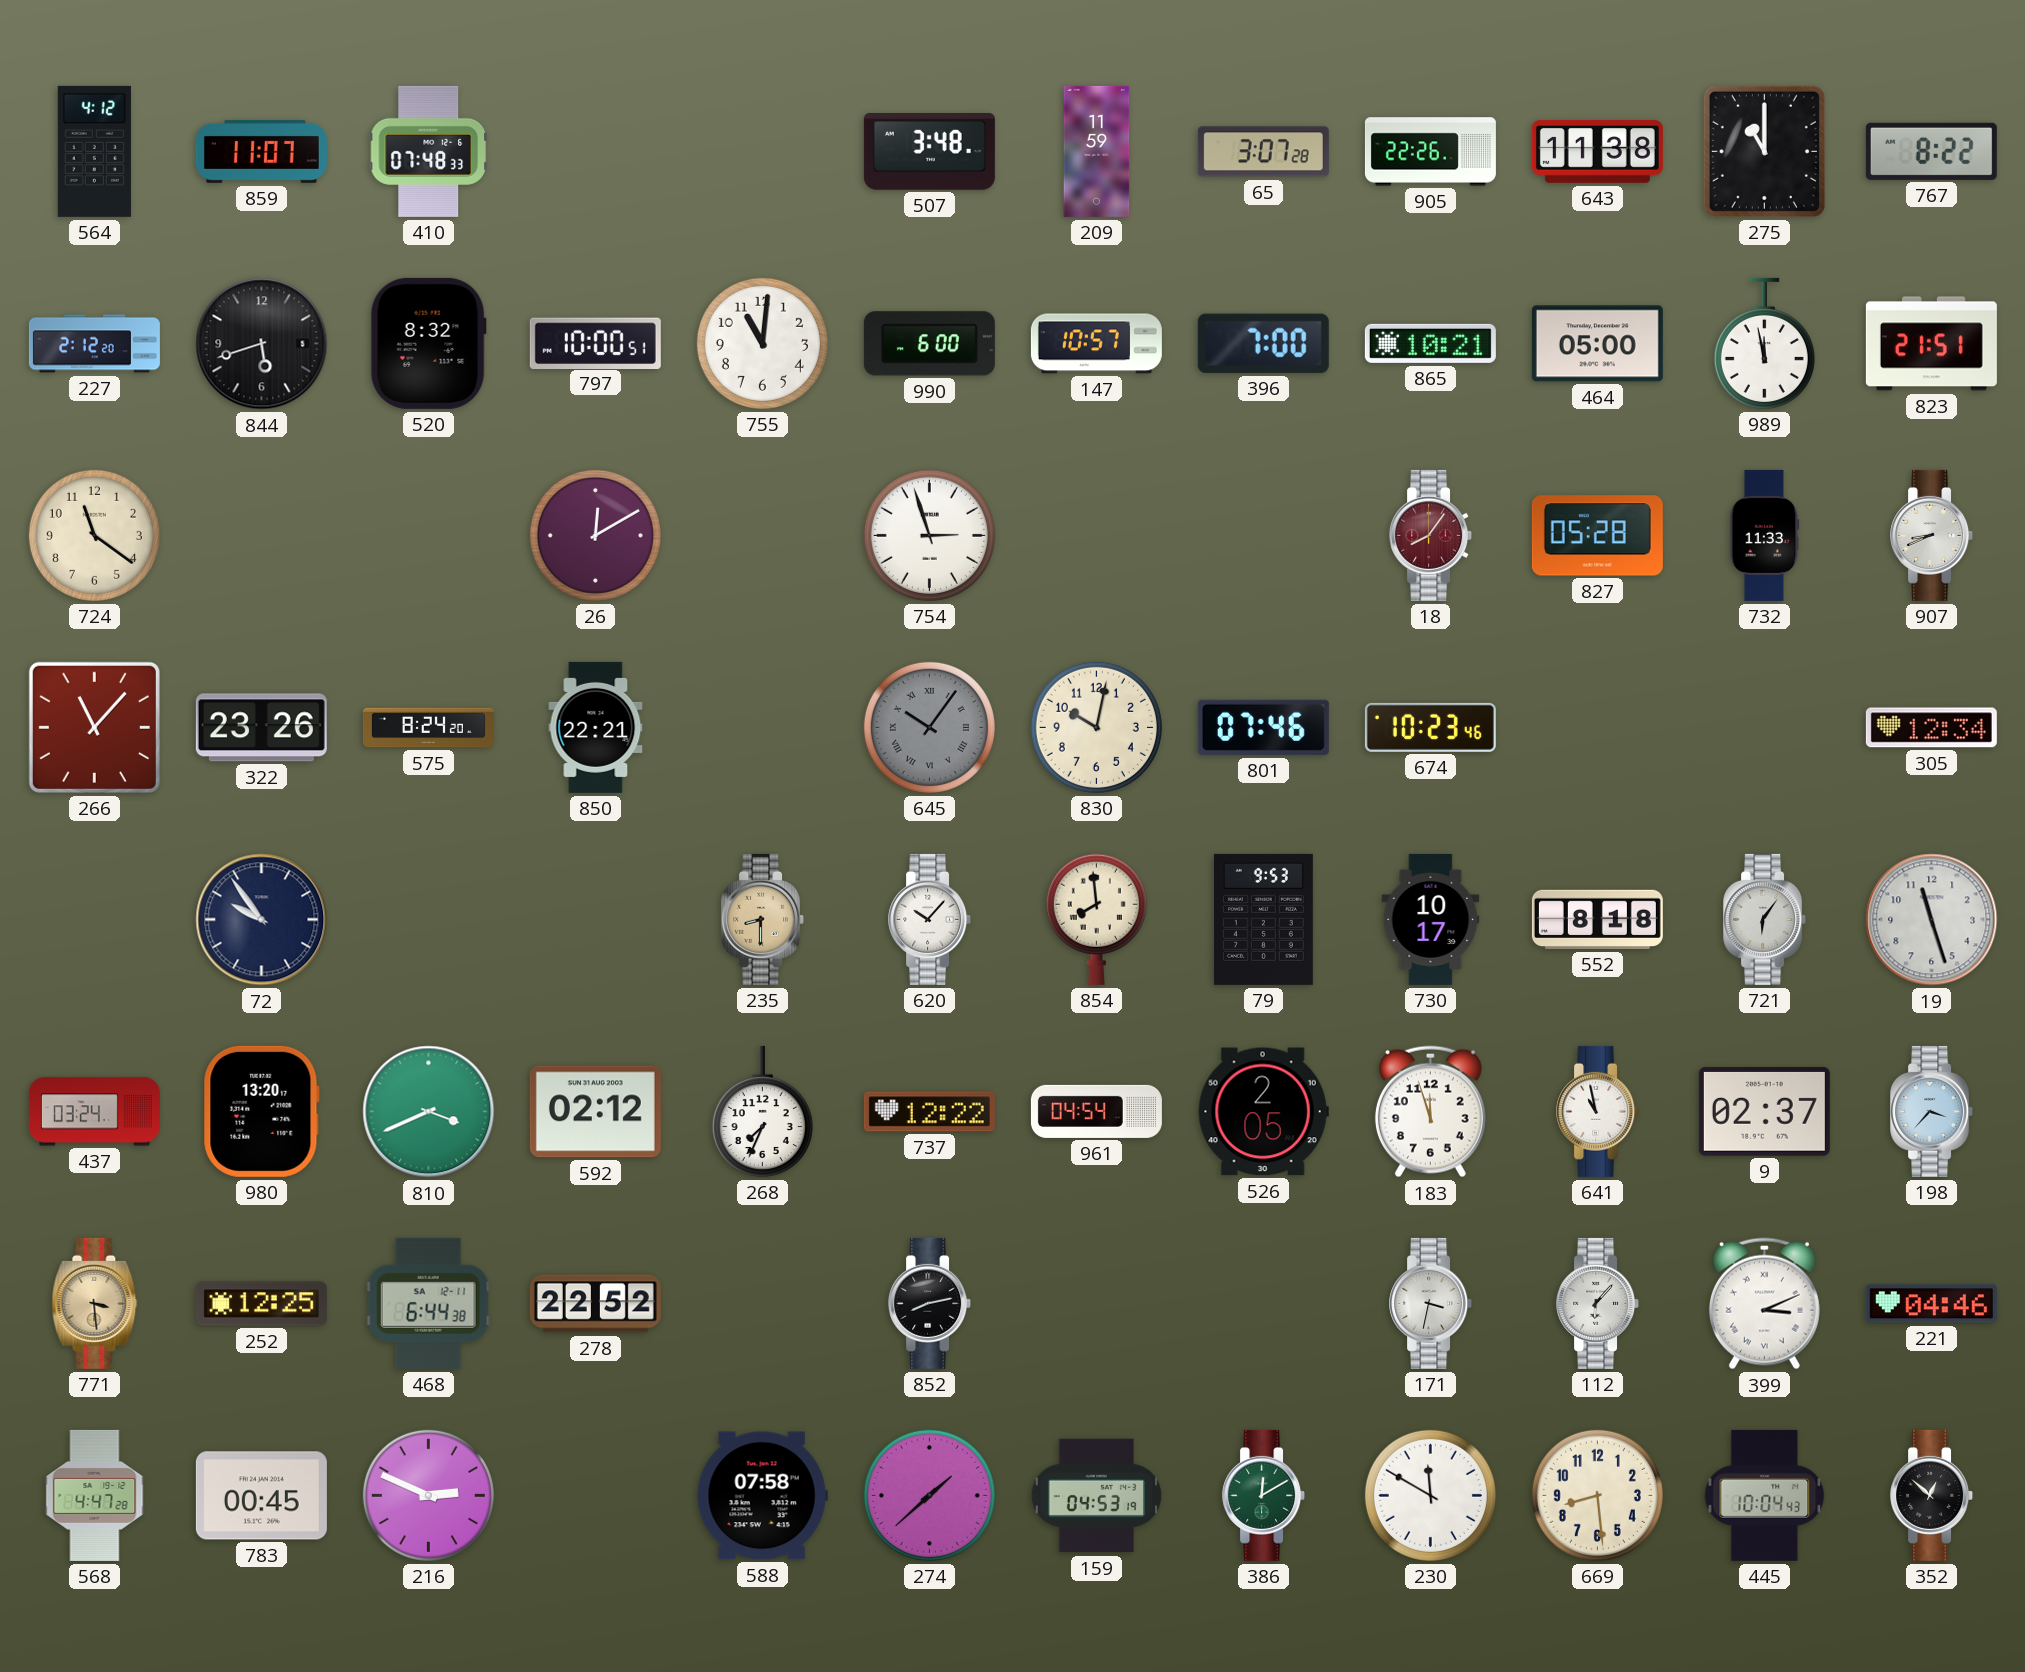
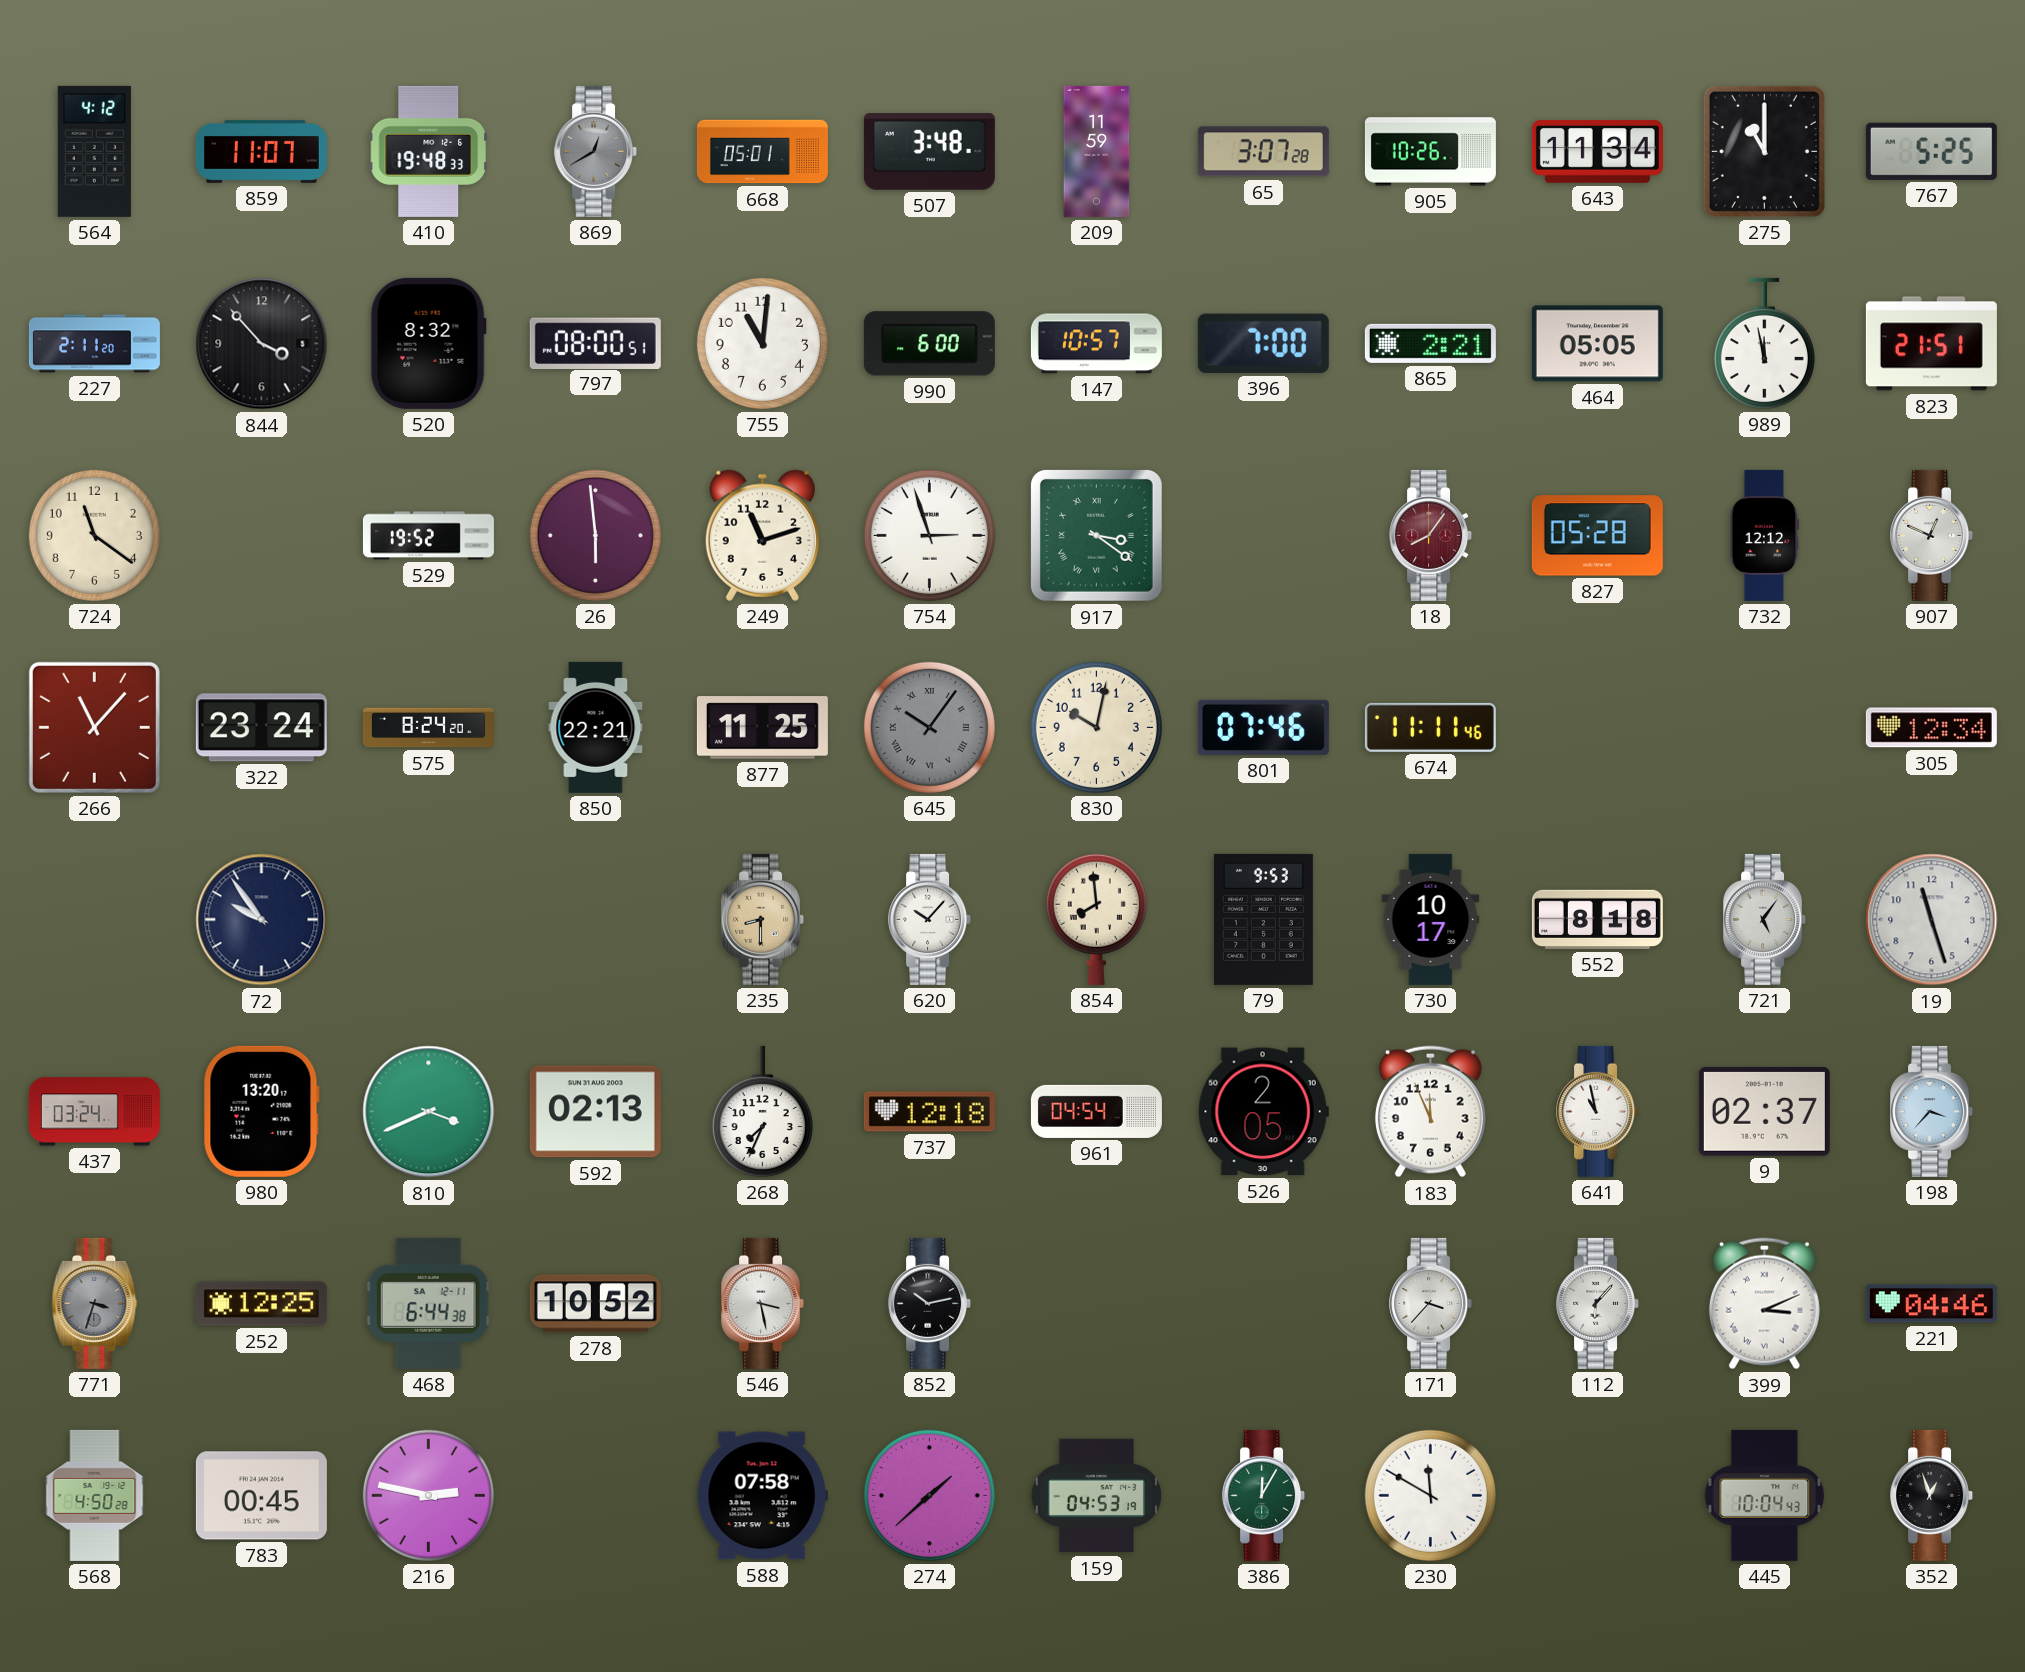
410: 07:48 -> 19:48 (428, 151)
869: none -> 12:40 (596, 151)
668: none -> 05:01 (762, 152)
905: 22:26 -> 10:26 (1430, 152)
643: 11:38 -> 11:34 (1597, 152)
767: 8:22 -> 5:25 (1931, 151)
227: 2:12 -> 2:11 (94, 344)
844: 5:42 -> 3:53 (262, 344)
797: 10:00 -> 08:00 (595, 343)
865: 10:21 -> 2:21 (1430, 343)
464: 05:00 -> 05:05 (1597, 344)
529: none -> 19:52 (428, 536)
26: 12:10 -> 5:59 (595, 535)
249: none -> 11:12 (762, 535)
917: none -> 3:21 (1096, 535)
732: 11:33 -> 12:12 (1765, 535)
907: 8:41 -> 12:49 (1932, 535)
322: 23:26 -> 23:24 (261, 728)
877: none -> 11:25 (762, 728)
674: 10:23 -> 11:11 (1430, 727)
721: 6:06 -> 5:06 (1765, 919)
592: 02:12 -> 02:13 (595, 1112)
737: 12:22 -> 12:18 (929, 1112)
183: 11:57 -> 11:56 (1430, 1112)
771: 3:29 -> 3:33 (95, 1303)
771 dial: champagne -> grey (95, 1303)
278: 22:52 -> 10:52 (595, 1304)
546: none -> 3:28 (763, 1303)
852: 8:13 -> 10:13 (930, 1303)
171: 3:32 -> 3:37 (1431, 1303)
568: 4:47 -> 4:50 (95, 1495)
216: 2:49 -> 2:47 (428, 1495)
386: 12:10 -> 12:05 (1264, 1495)
669: 8:29 -> none (1597, 1495)
352: 12:52 -> 12:57 (1932, 1495)
